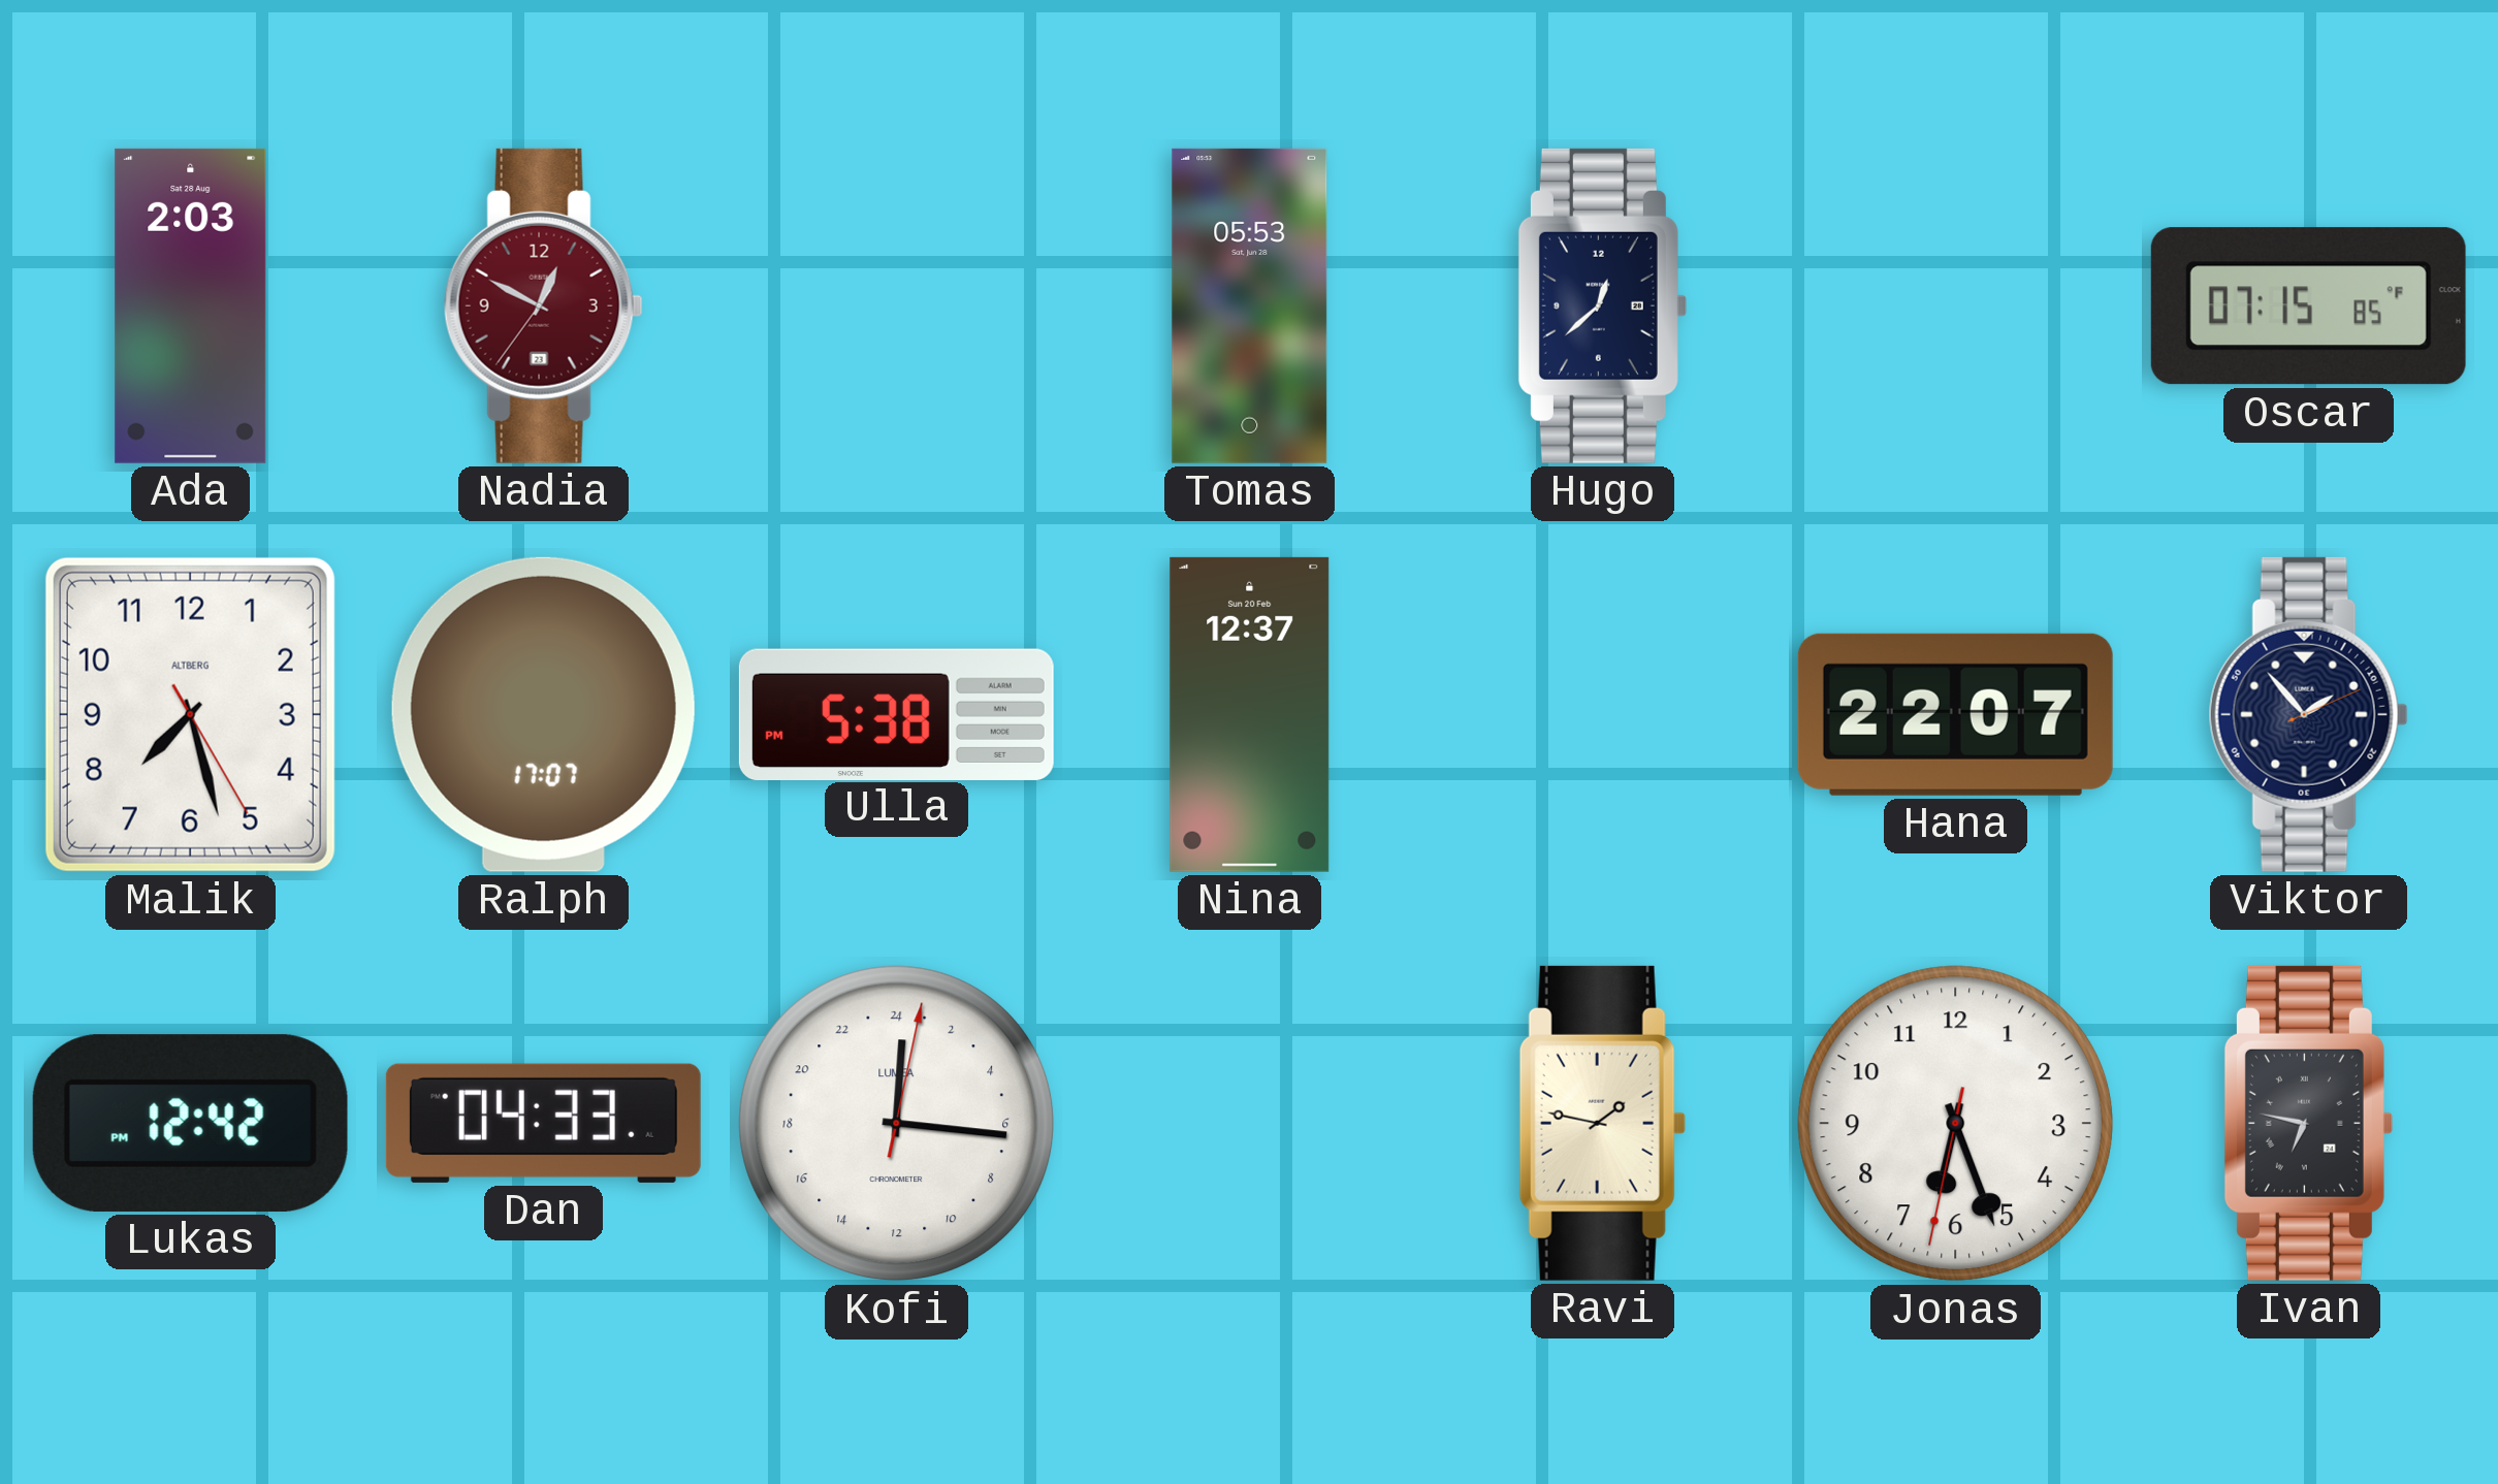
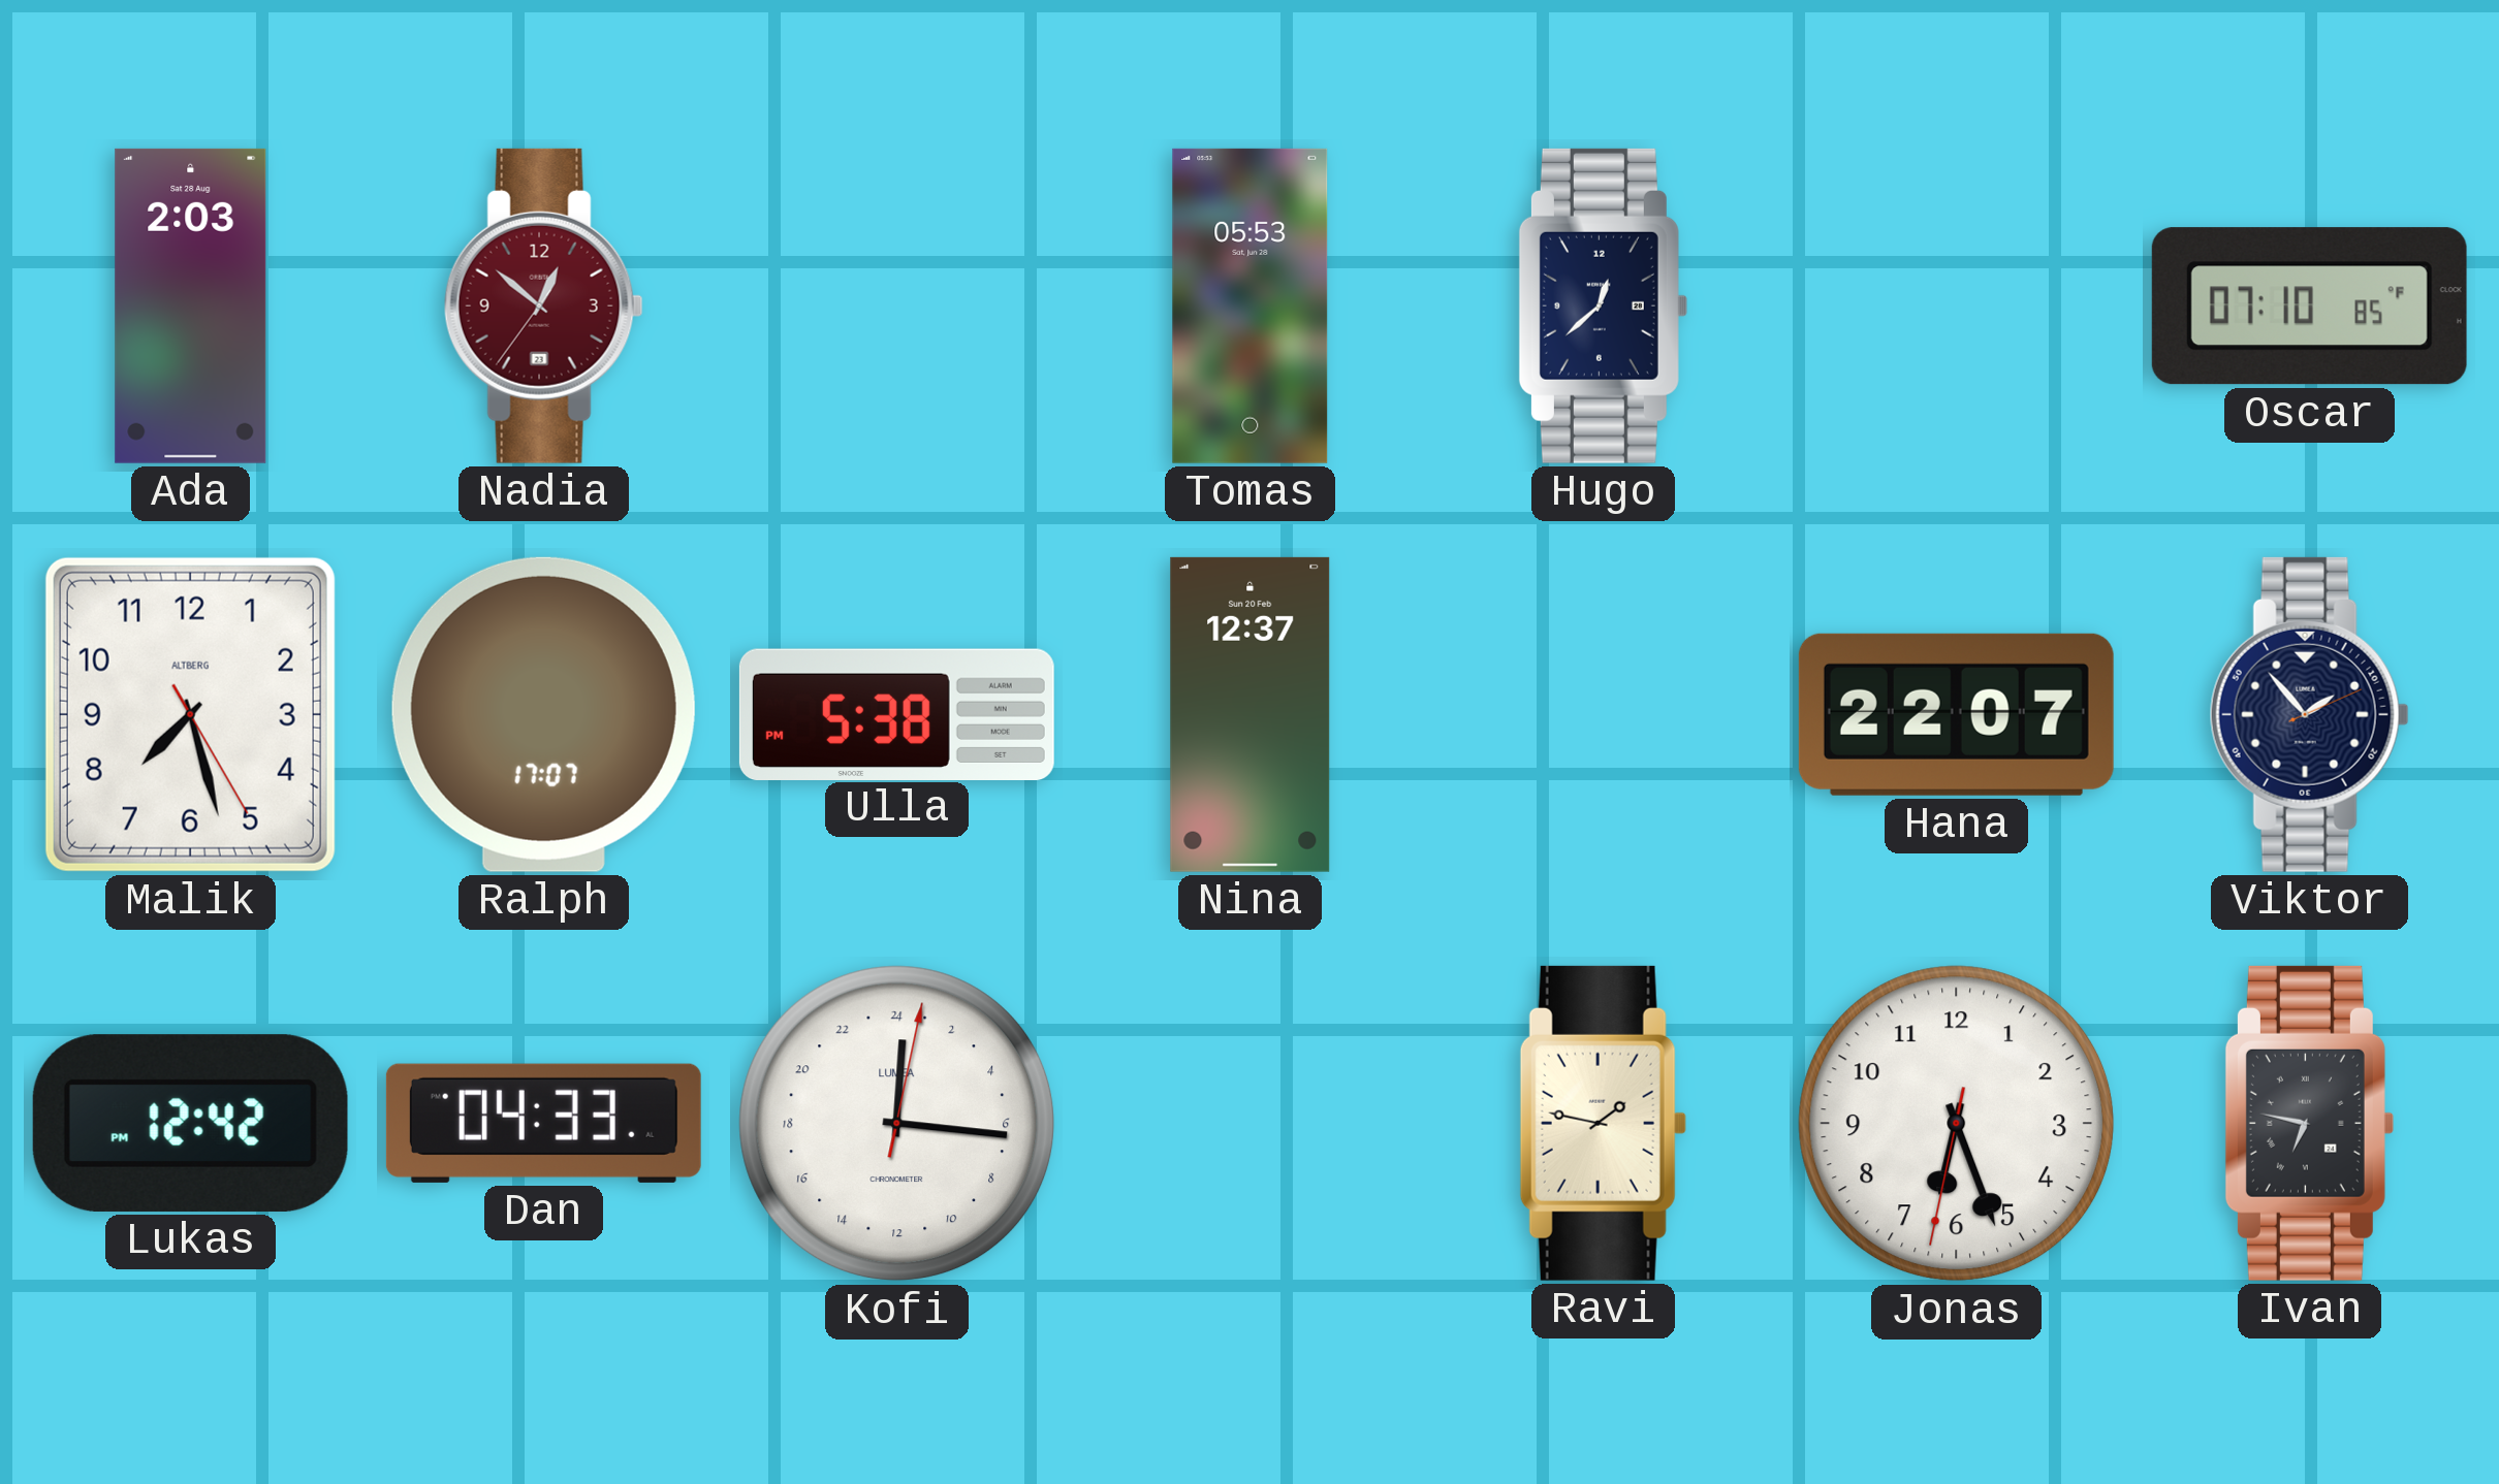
Nadia: 12:49 -> 12:51 (543, 305)
Oscar: 07:15 -> 07:10 (2309, 307)
